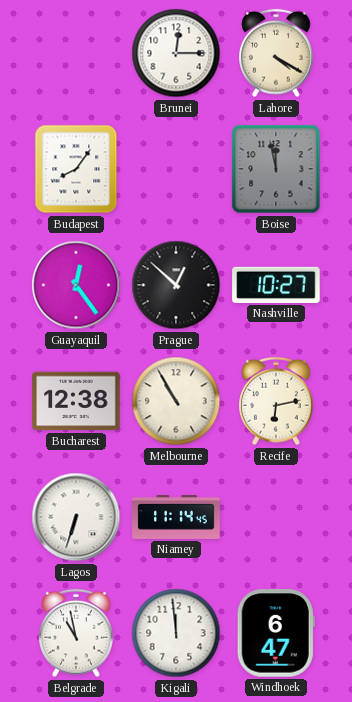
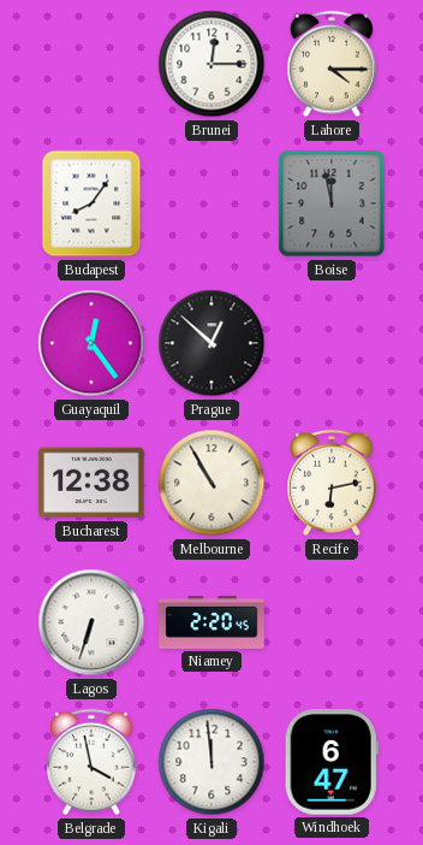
Lahore: 4:20 -> 4:15 (332, 64)
Nashville: 10:27 -> none (276, 285)
Niamey: 11:14 -> 2:20 (211, 624)
Belgrade: 10:58 -> 3:58 (91, 762)
